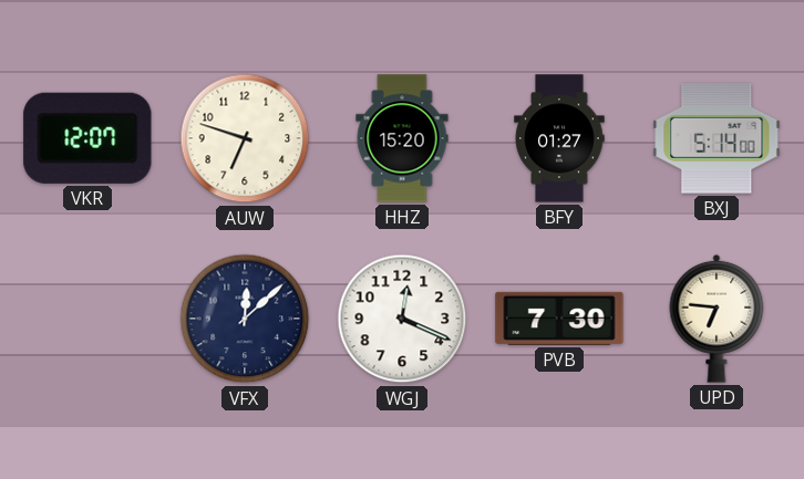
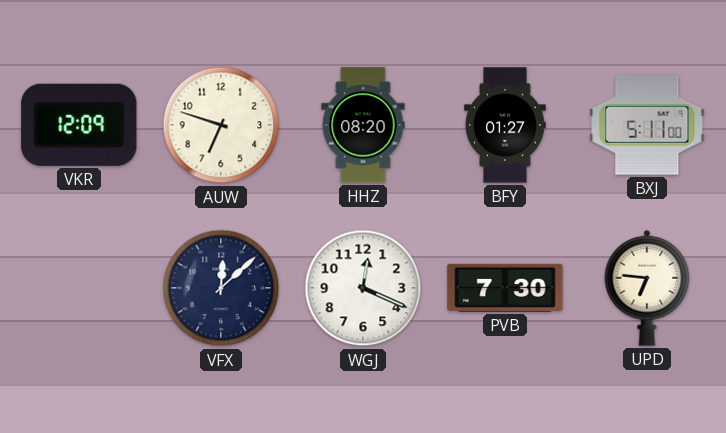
VKR: 12:07 -> 12:09 (79, 125)
HHZ: 15:20 -> 08:20 (363, 125)
BXJ: 5:14 -> 5:11 (647, 125)
